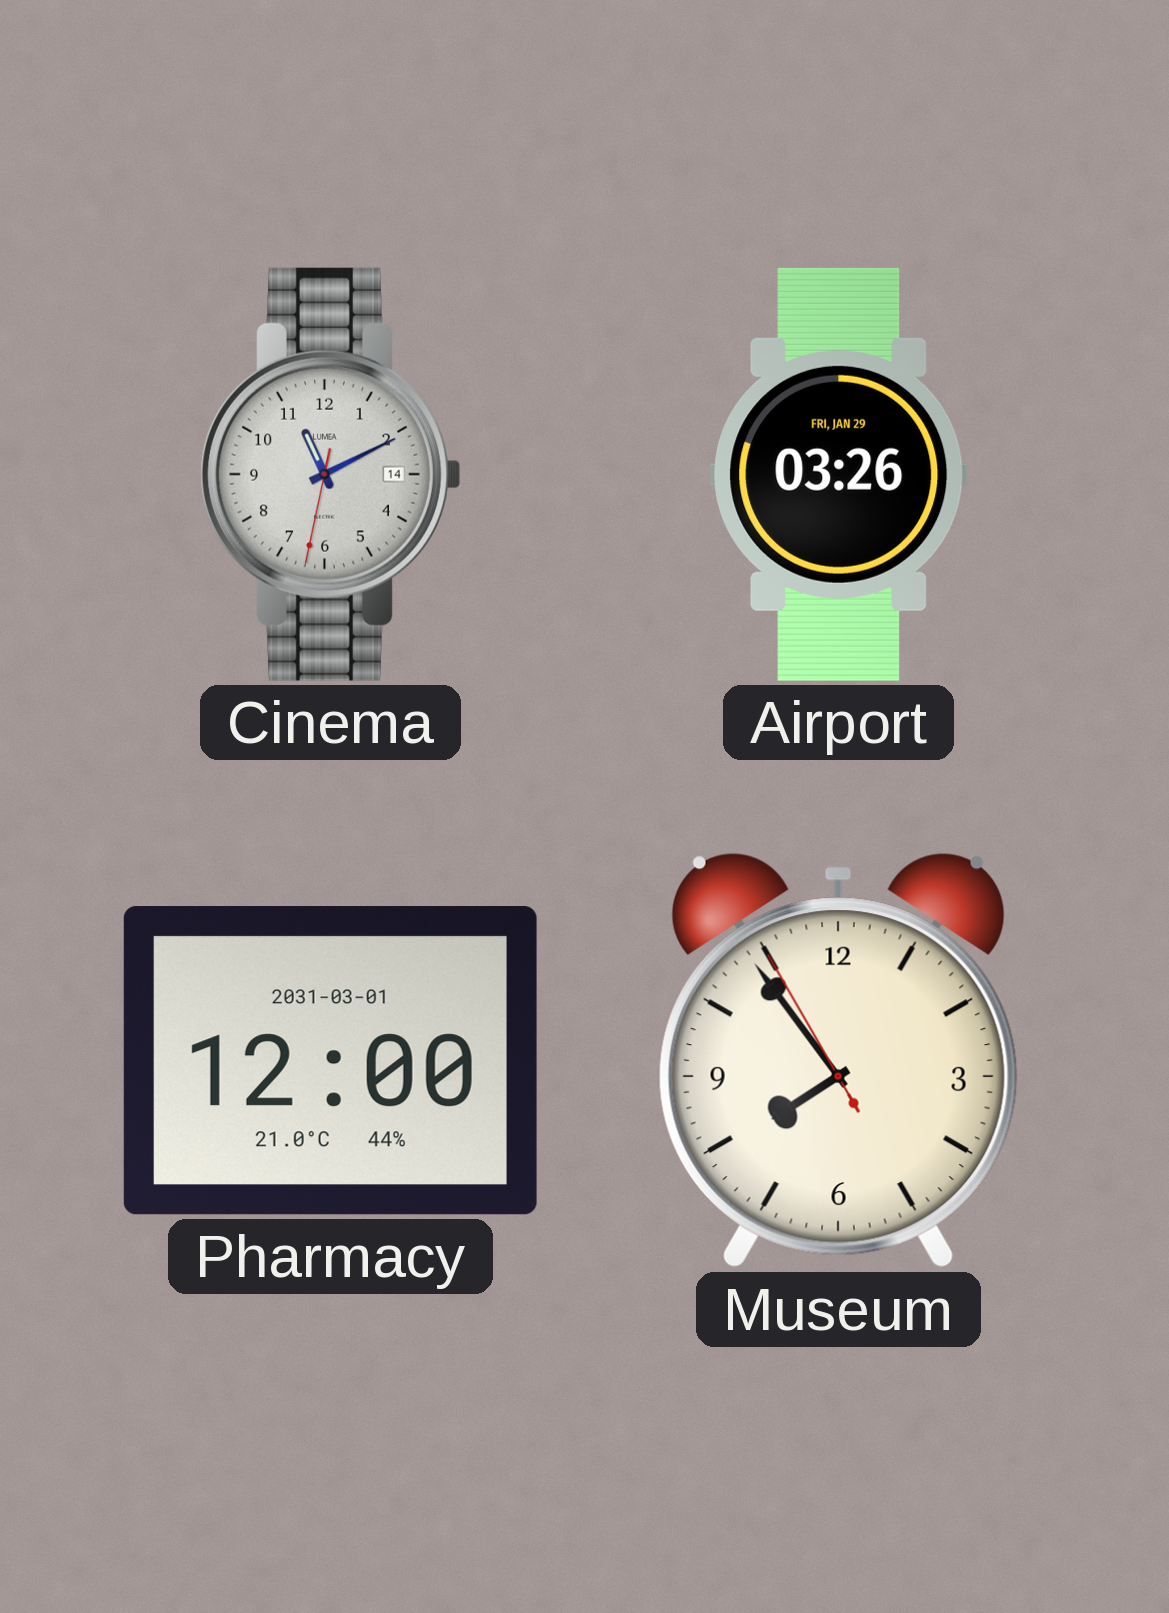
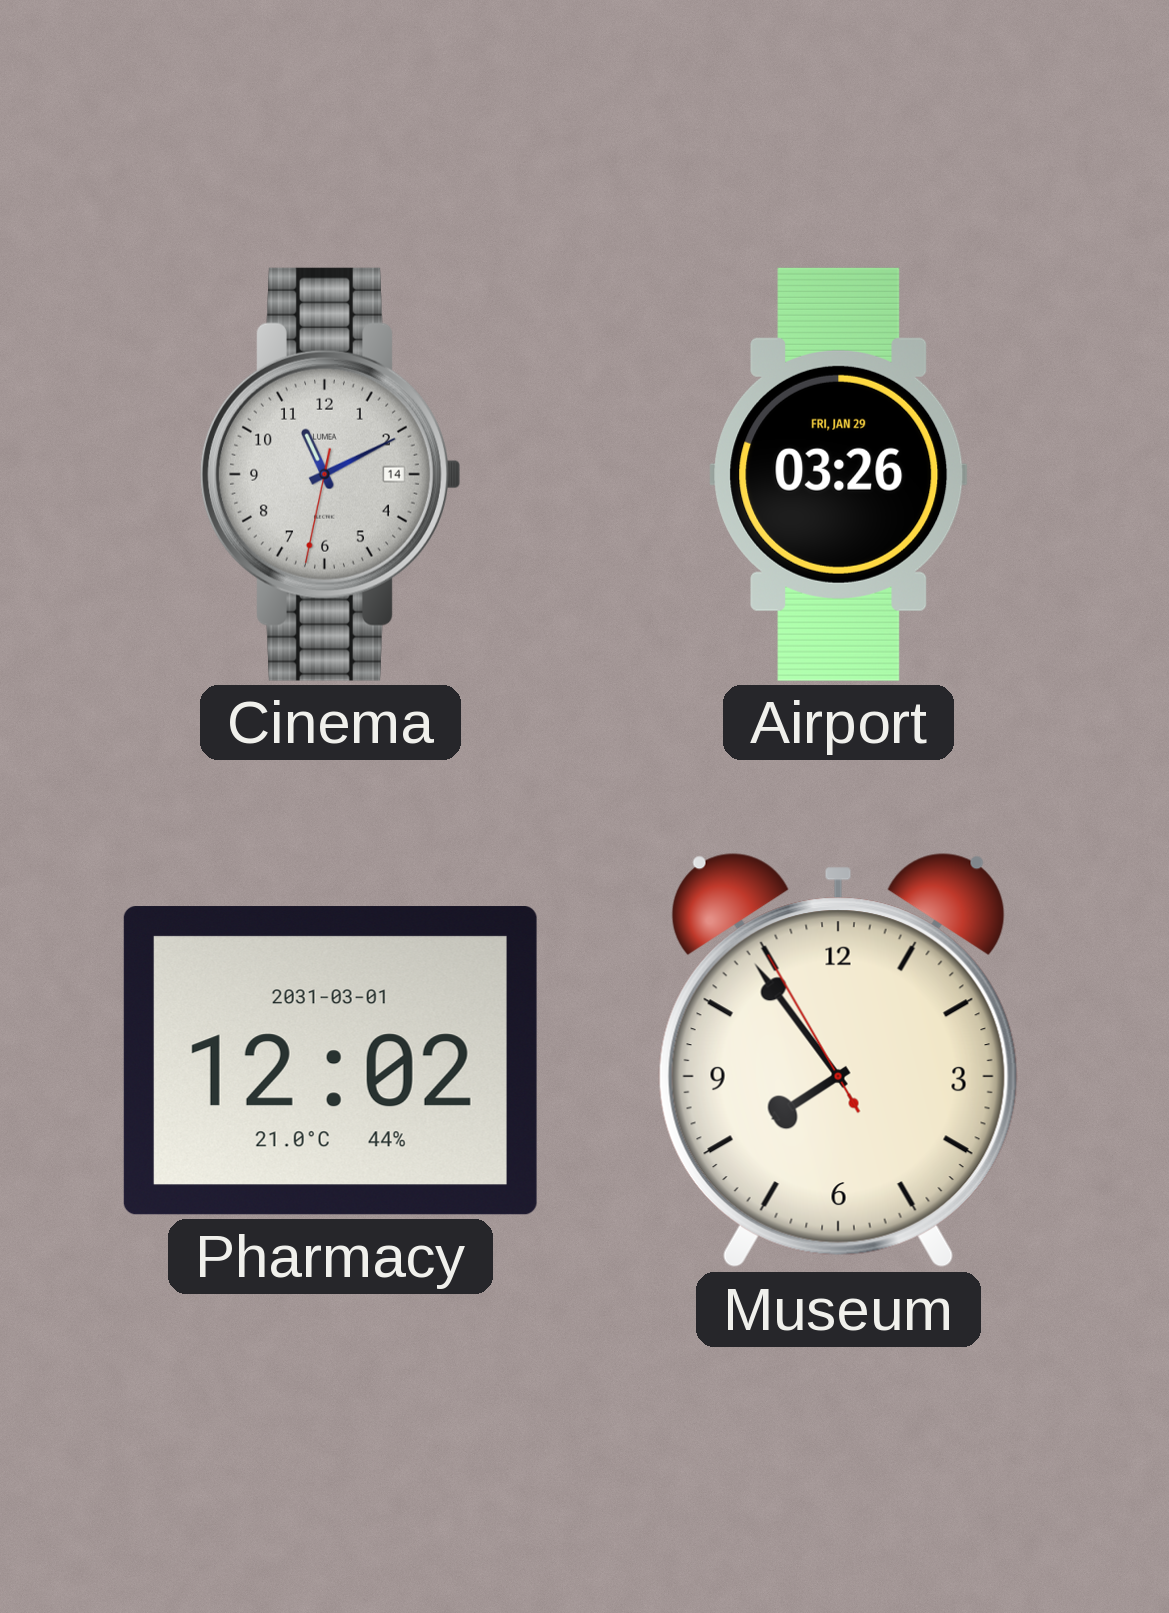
Pharmacy: 12:00 -> 12:02 (330, 1061)
